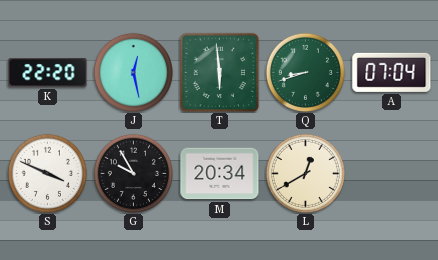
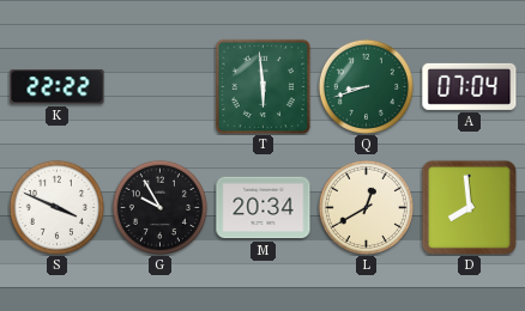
K: 22:20 -> 22:22 (58, 87)
J: 12:28 -> none (133, 72)
D: none -> 7:59 (469, 207)
